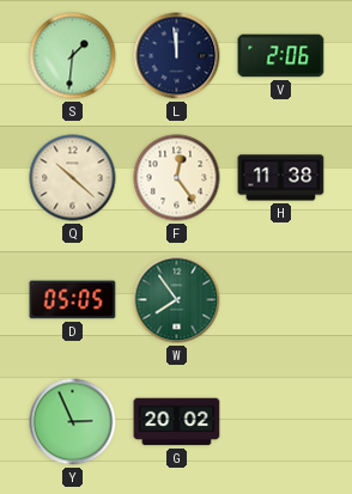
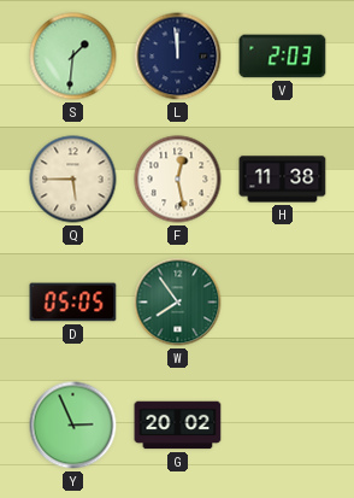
V: 2:06 -> 2:03 (283, 57)
Q: 10:22 -> 5:45 (73, 180)
F: 12:24 -> 12:28 (178, 180)
